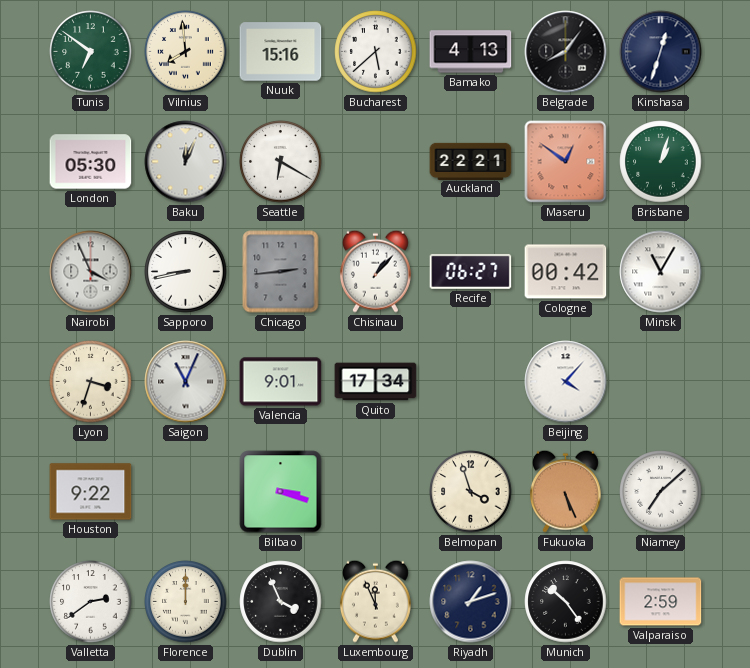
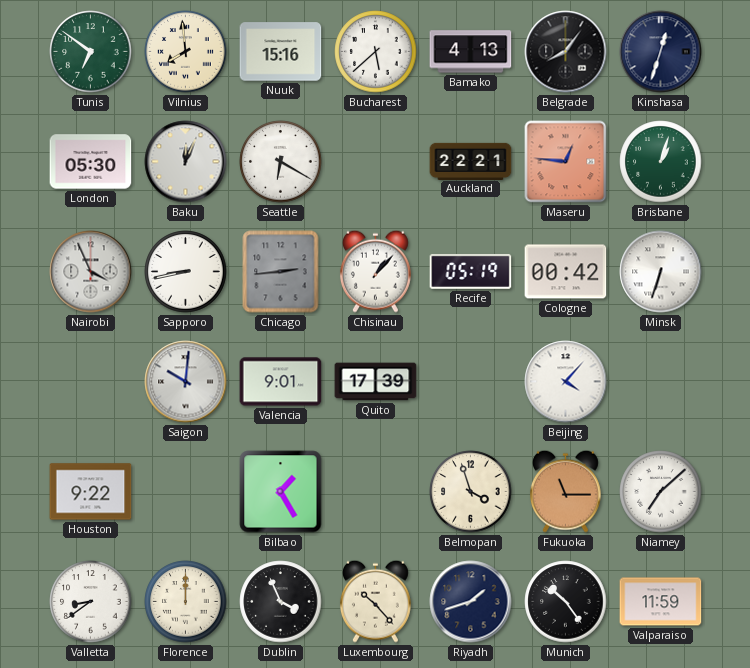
Maseru: 12:51 -> 12:46 (566, 162)
Recife: 06:27 -> 05:19 (471, 271)
Minsk: 11:05 -> 6:33 (661, 272)
Lyon: 3:33 -> none (91, 382)
Saigon: 11:04 -> 10:01 (186, 382)
Quito: 17:34 -> 17:39 (376, 382)
Bilbao: 3:18 -> 1:25 (281, 492)
Fukuoka: 5:26 -> 11:15 (565, 491)
Valletta: 2:39 -> 8:39 (91, 602)
Luxembourg: 11:56 -> 10:23 (375, 601)
Riyadh: 1:12 -> 1:42 (471, 602)
Valparaiso: 2:59 -> 11:59 (661, 602)
